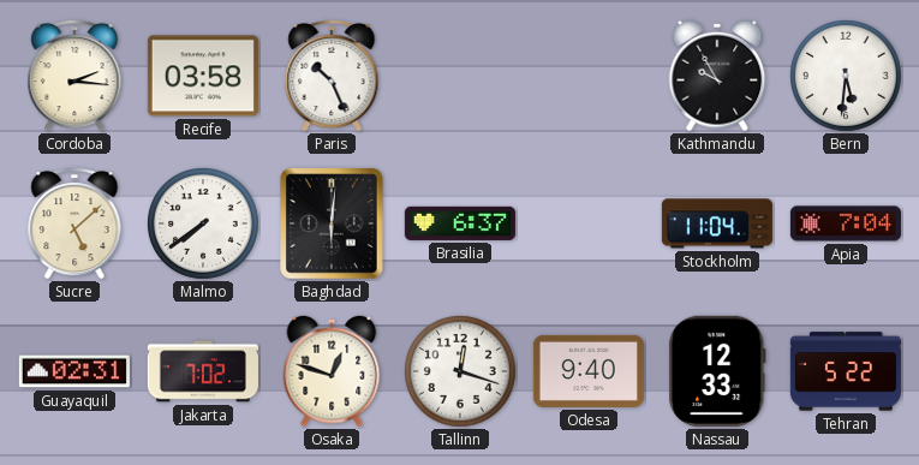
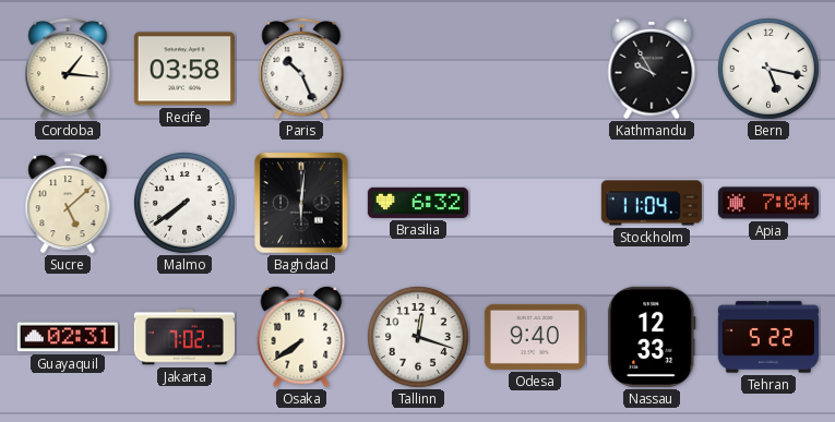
Cordoba: 2:16 -> 1:16 (68, 69)
Bern: 5:31 -> 5:17 (770, 70)
Brasilia: 6:37 -> 6:32 (418, 203)
Osaka: 12:48 -> 7:39 (301, 337)
